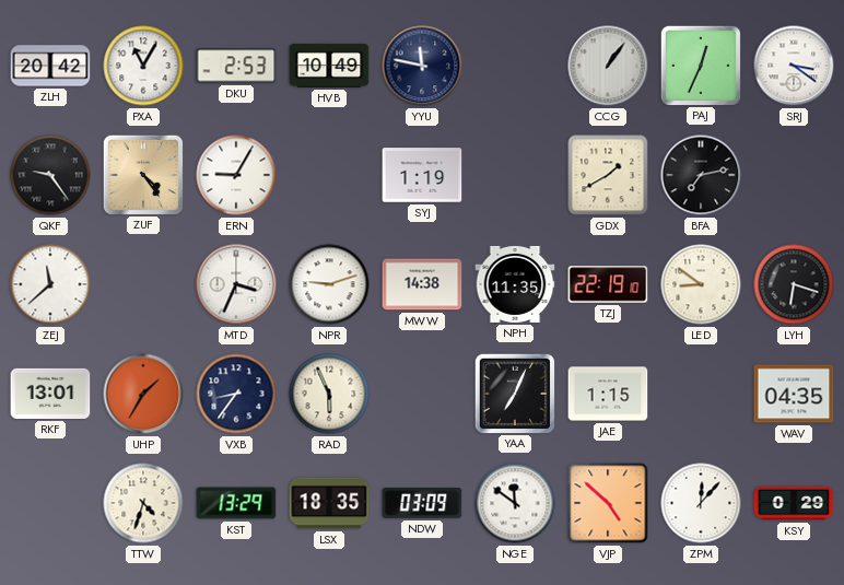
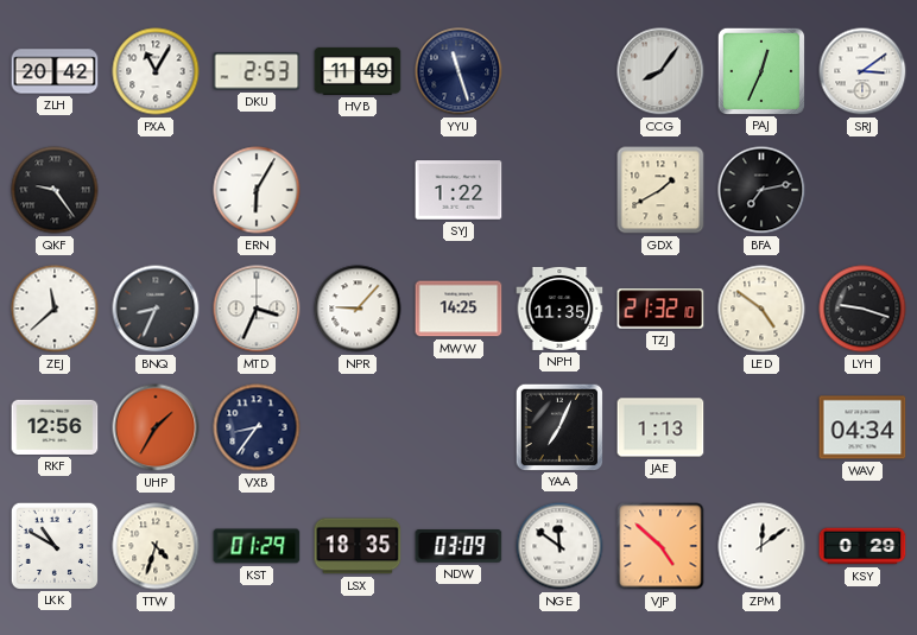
HVB: 10:49 -> 11:49 (358, 71)
YYU: 11:47 -> 11:27 (458, 71)
CCG: 1:06 -> 8:06 (660, 71)
SRJ: 3:21 -> 3:09 (862, 71)
ZUF: 4:24 -> none (142, 174)
ERN: 9:05 -> 6:05 (257, 190)
SYJ: 1:19 -> 1:22 (458, 190)
BNQ: none -> 8:34 (156, 309)
NPR: 9:12 -> 9:07 (358, 309)
MWW: 14:38 -> 14:25 (458, 309)
TZJ: 22:19 -> 21:32 (660, 309)
LED: 8:51 -> 4:51 (761, 309)
LYH: 6:18 -> 9:18 (862, 309)
RKF: 13:01 -> 12:56 (55, 427)
RAD: 5:56 -> none (329, 394)
JAE: 1:15 -> 1:13 (660, 427)
WAV: 04:35 -> 04:34 (862, 427)
LKK: none -> 10:50 (53, 545)
KST: 13:29 -> 01:29 (257, 546)
ZPM: 12:07 -> 12:09 (761, 546)
